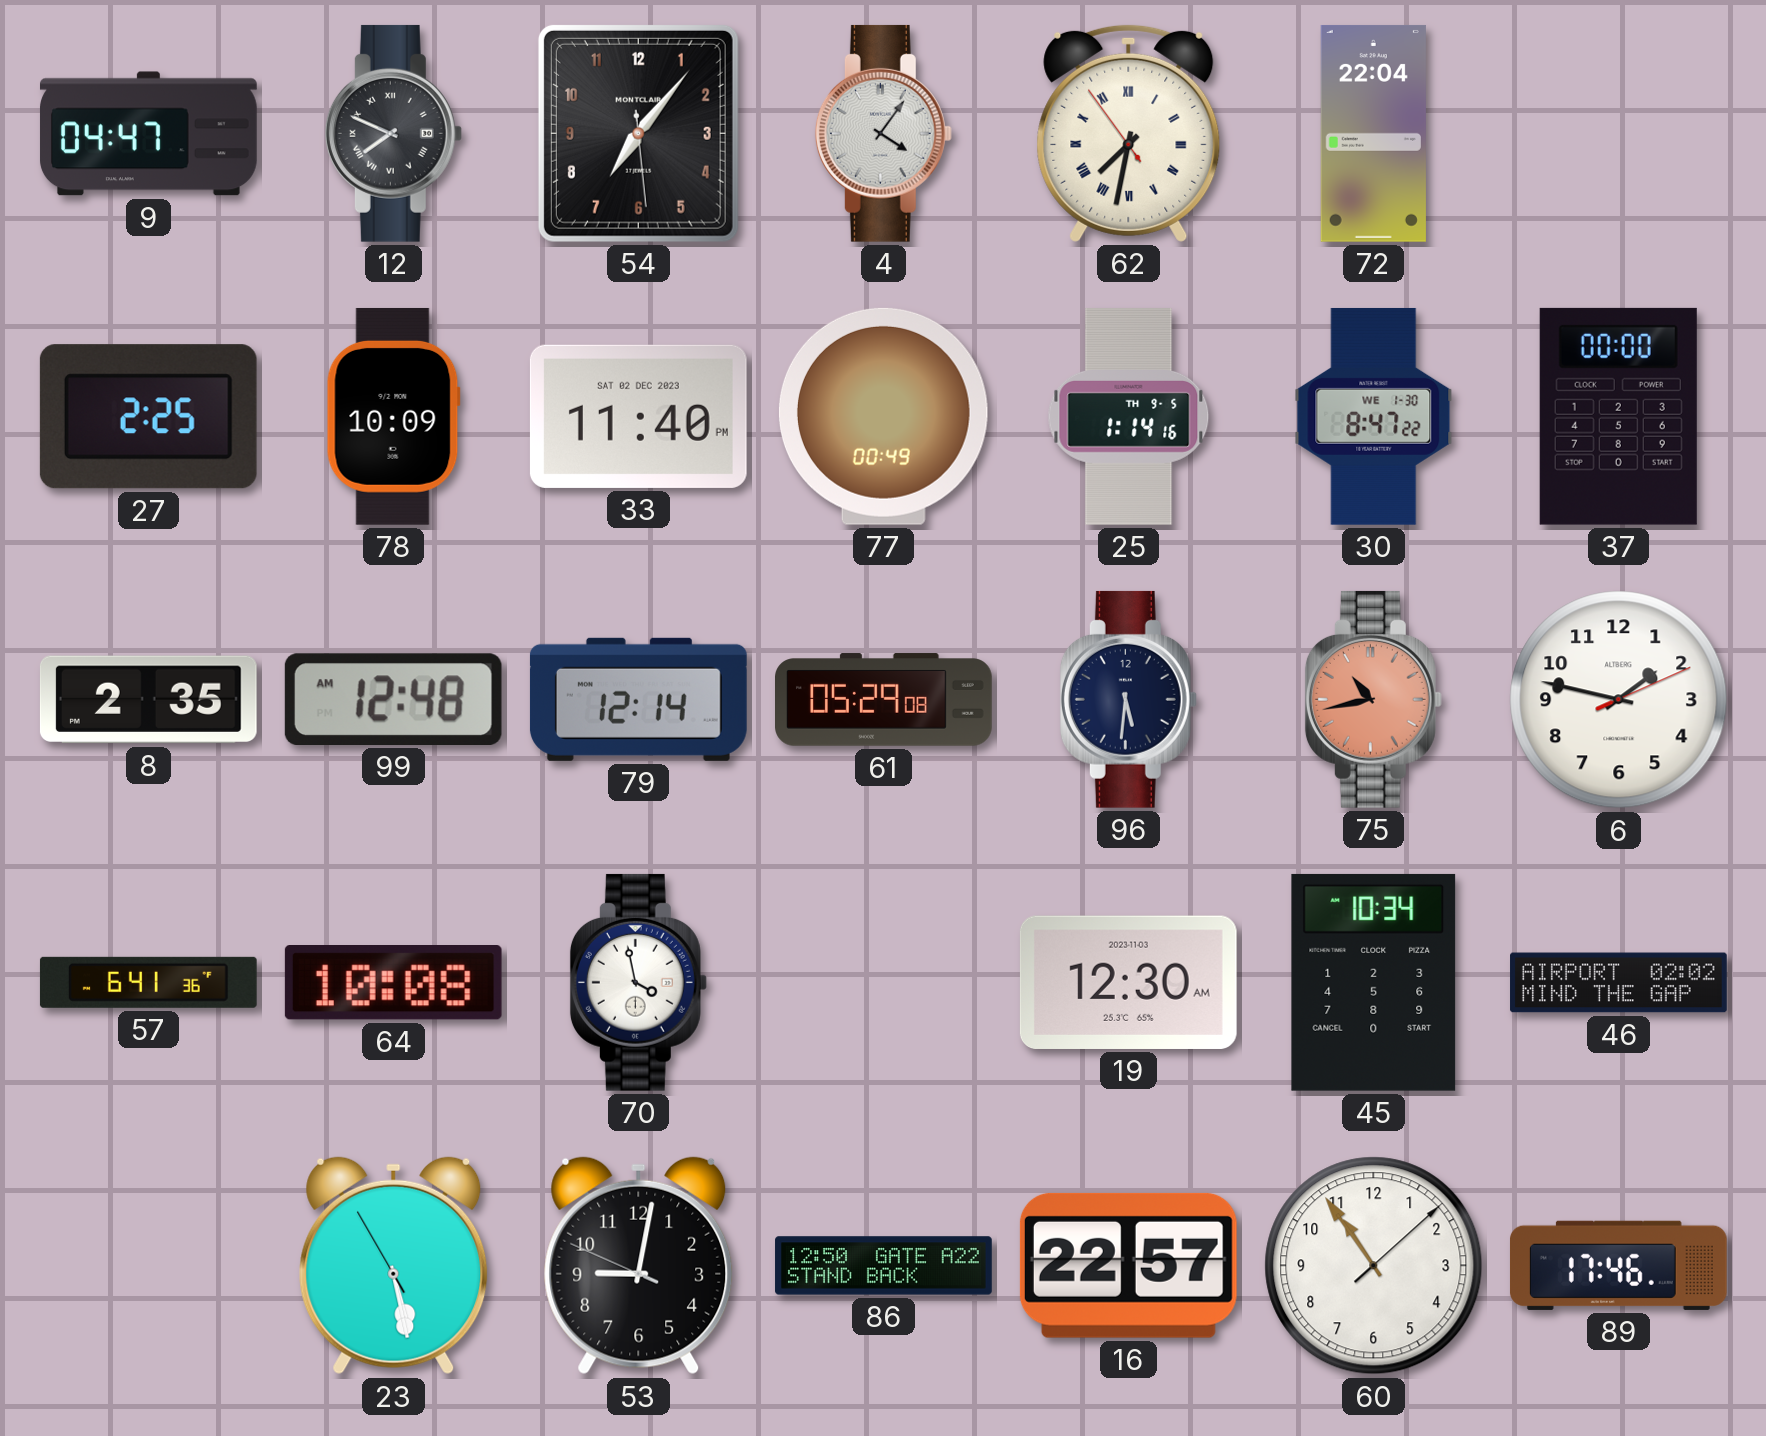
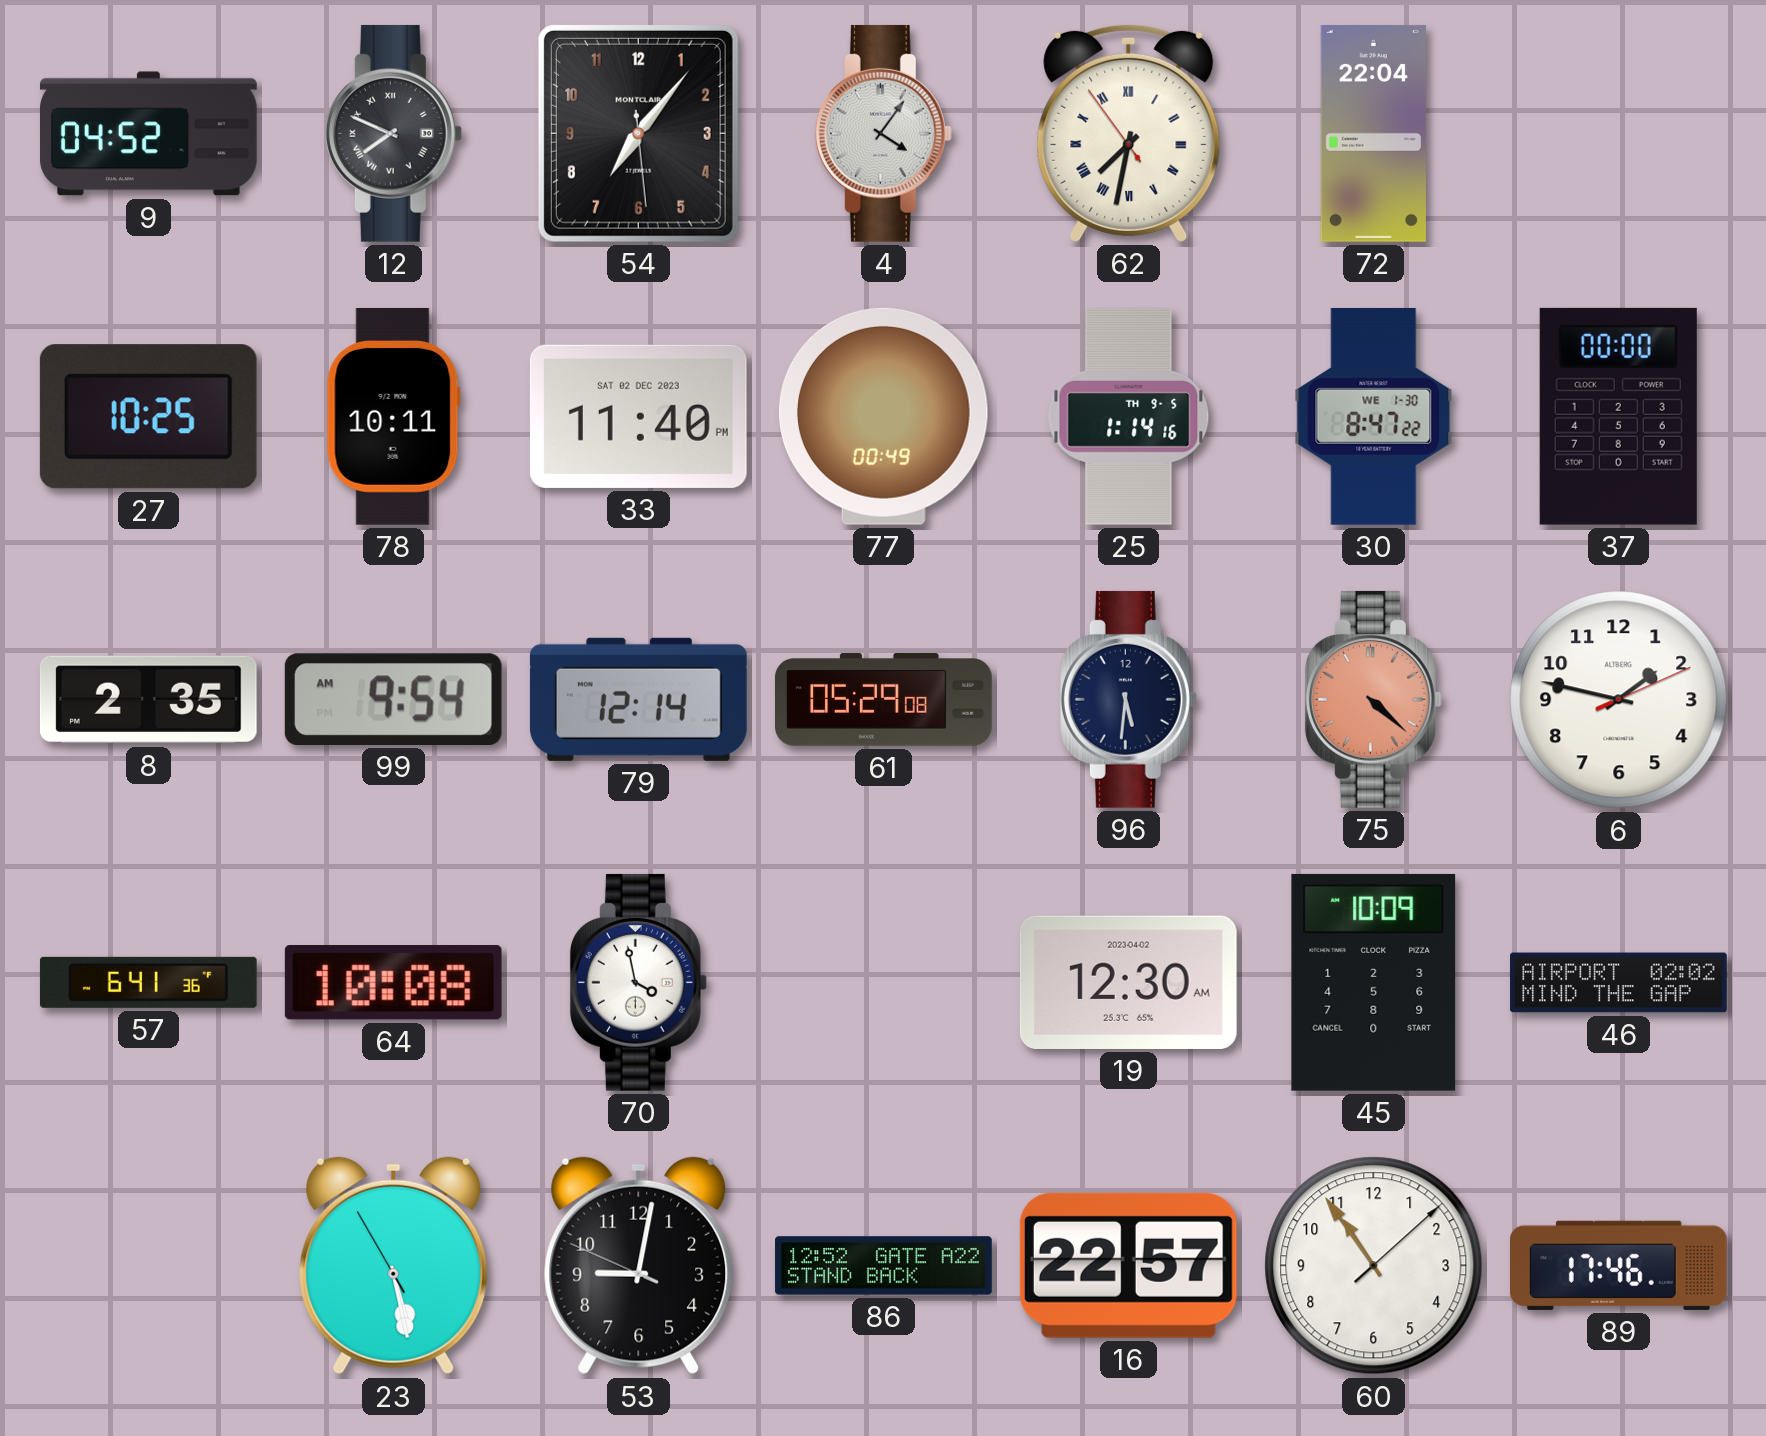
9: 04:47 -> 04:52 (148, 134)
27: 2:25 -> 10:25 (148, 417)
78: 10:09 -> 10:11 (393, 416)
99: 12:48 -> 9:54 (393, 699)
75: 10:43 -> 4:22 (1373, 699)
19 date: 2023-11-03 -> 2023-04-02 (1128, 982)
45: 10:34 -> 10:09 (1374, 982)
86: 12:50 -> 12:52 (884, 1266)
